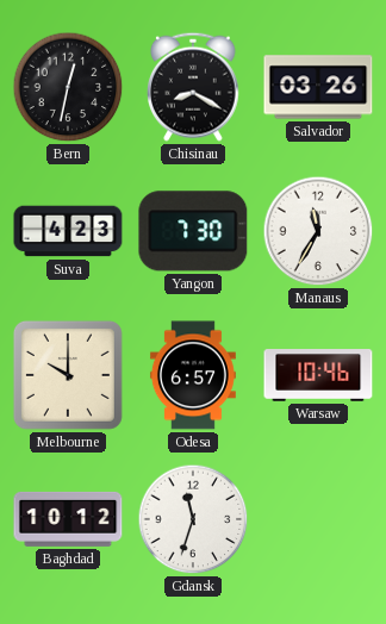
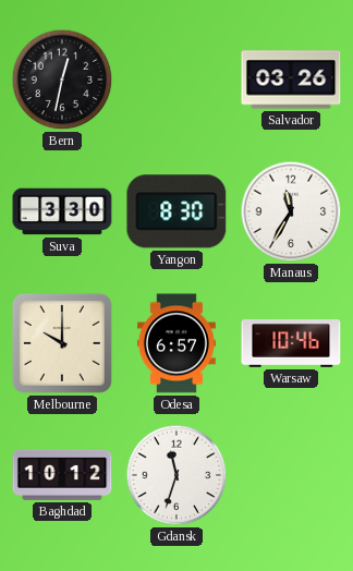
Chisinau: 8:20 -> none (194, 87)
Suva: 4:23 -> 3:30 (62, 211)
Yangon: 7:30 -> 8:30 (176, 211)
